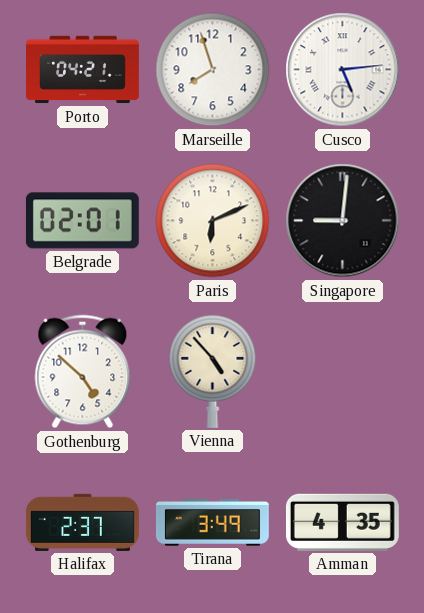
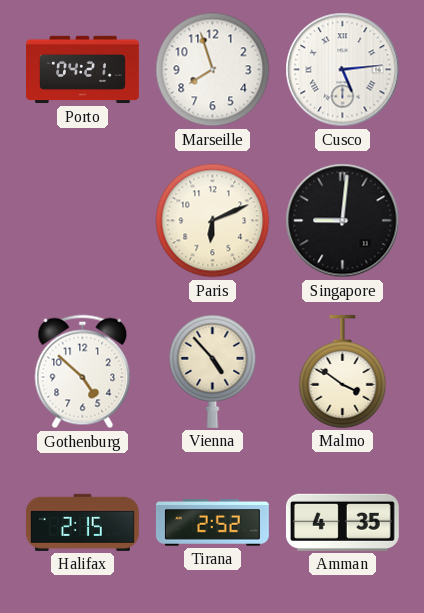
Belgrade: 02:01 -> none (82, 221)
Malmo: none -> 3:51 (343, 371)
Halifax: 2:37 -> 2:15 (82, 522)
Tirana: 3:49 -> 2:52 (212, 523)
